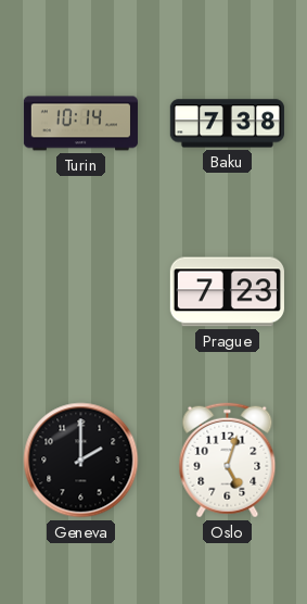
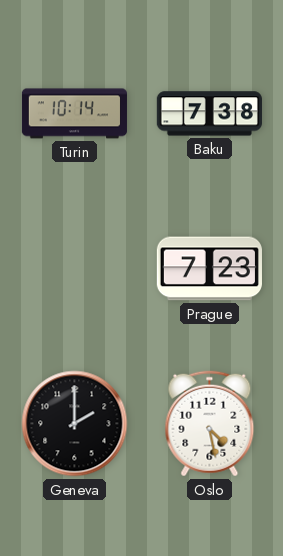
Oslo: 5:03 -> 4:28 (210, 424)
